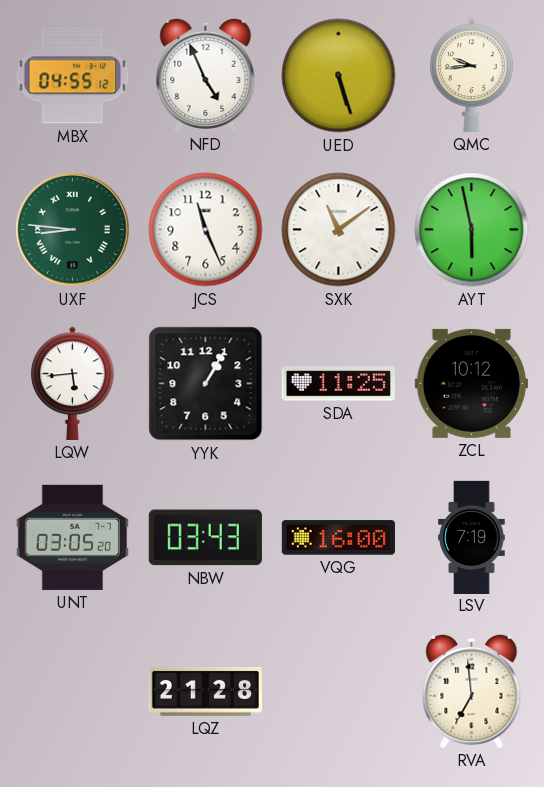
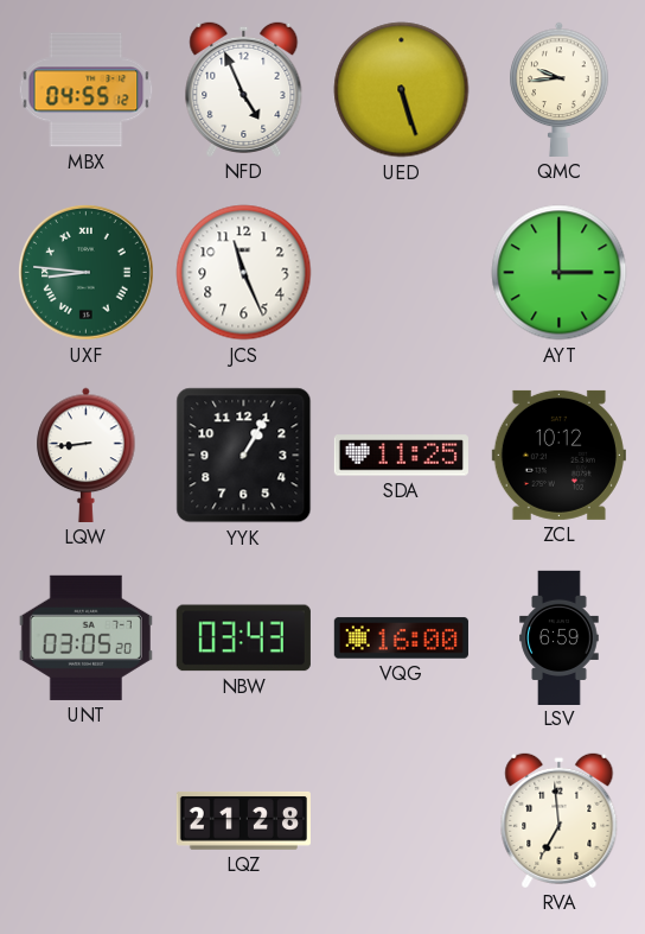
SXK: 11:09 -> none (339, 230)
AYT: 5:58 -> 3:00 (560, 273)
LQW: 5:44 -> 8:44 (87, 455)
LSV: 7:19 -> 6:59 (560, 637)
